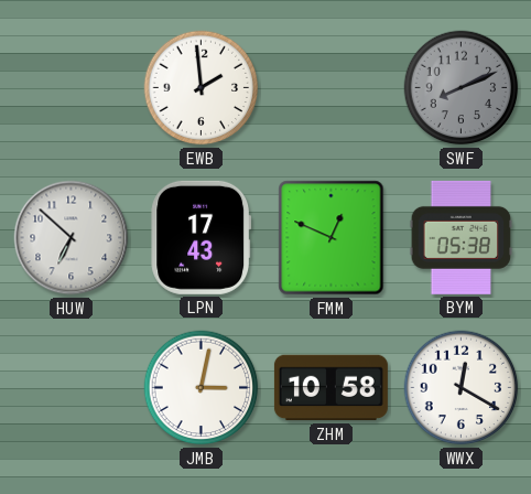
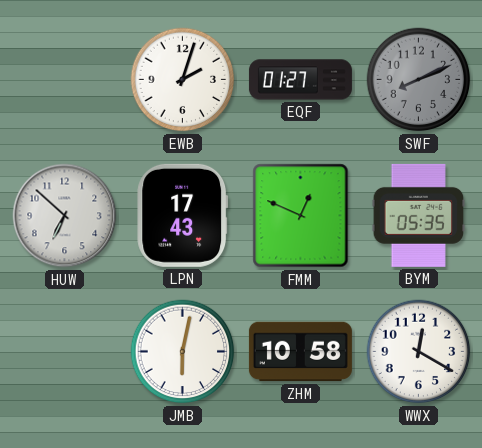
EWB: 1:59 -> 2:03 (183, 80)
EQF: none -> 01:27 (300, 80)
BYM: 05:38 -> 05:35 (419, 215)
JMB: 3:02 -> 6:02 (183, 352)
